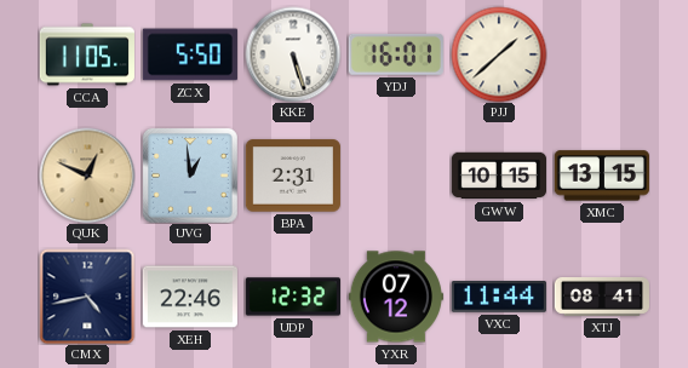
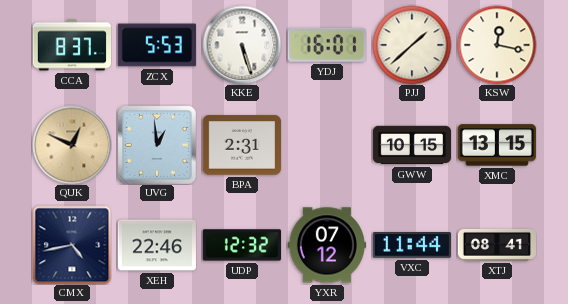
CCA: 11:05 -> 8:37 (72, 45)
ZCX: 5:50 -> 5:53 (157, 45)
KSW: none -> 12:17 (497, 45)
